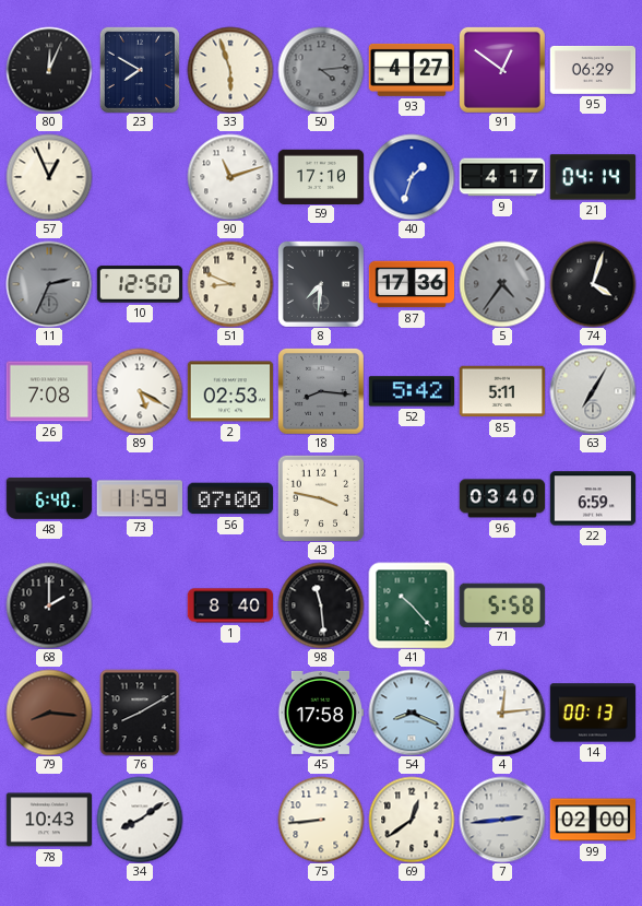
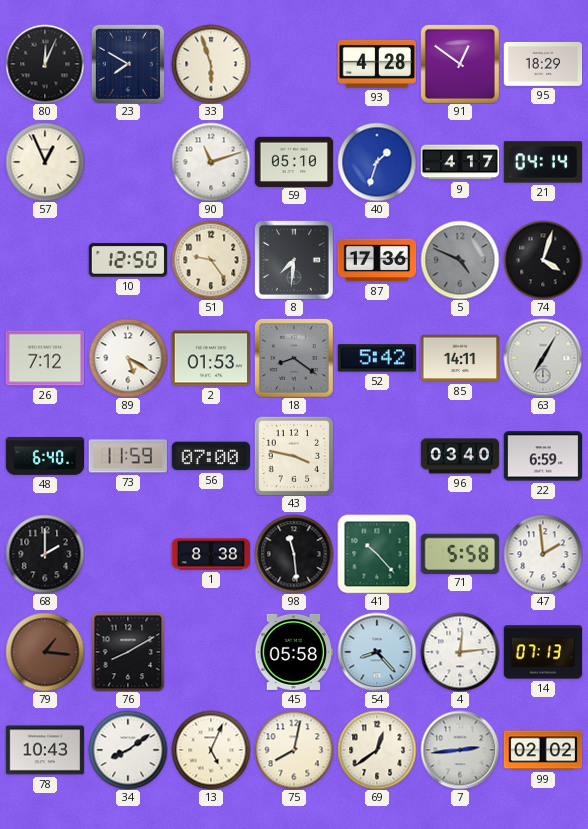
50: 4:14 -> none (321, 70)
93: 4:27 -> 4:28 (376, 64)
95: 06:29 -> 18:29 (543, 64)
59: 17:10 -> 05:10 (294, 161)
11: 2:34 -> none (49, 284)
51: 8:49 -> 9:24 (211, 260)
5: 4:36 -> 4:49 (460, 260)
26: 7:08 -> 7:12 (45, 358)
2: 02:53 -> 01:53 (211, 358)
18: 8:16 -> 8:21 (294, 358)
85: 5:11 -> 14:11 (460, 358)
1: 8:40 -> 8:38 (211, 554)
47: none -> 1:59 (543, 554)
79: 8:16 -> 1:16 (45, 652)
45: 17:58 -> 05:58 (294, 652)
54: 8:19 -> 8:23 (377, 652)
14: 00:13 -> 07:13 (543, 652)
13: none -> 5:04 (211, 750)
75: 8:44 -> 8:02 (294, 750)
99: 02:00 -> 02:02 (543, 750)
